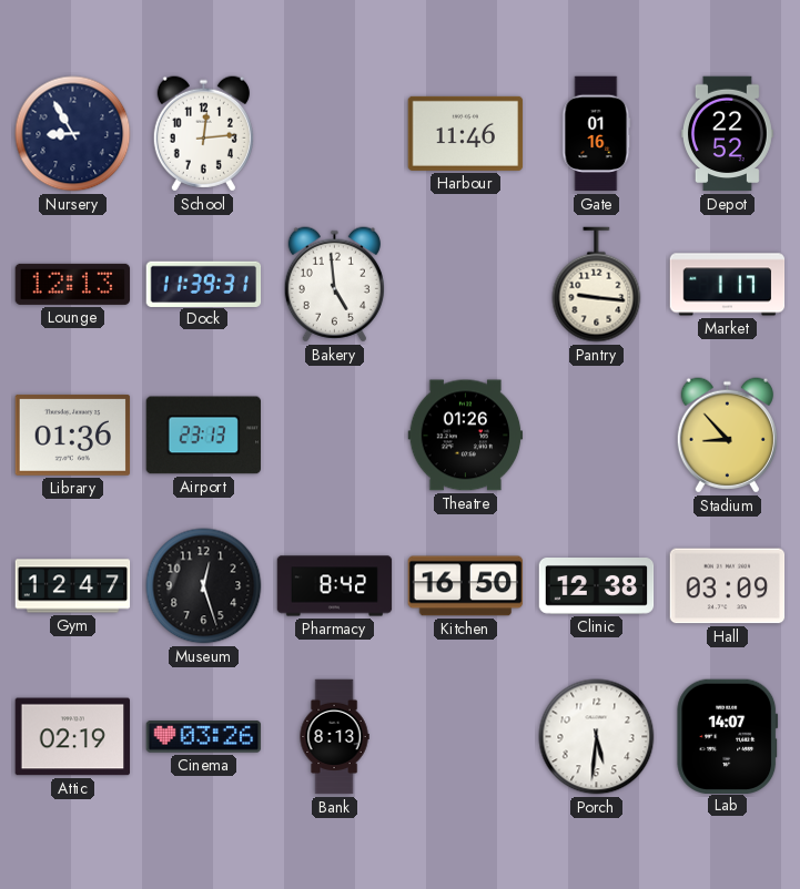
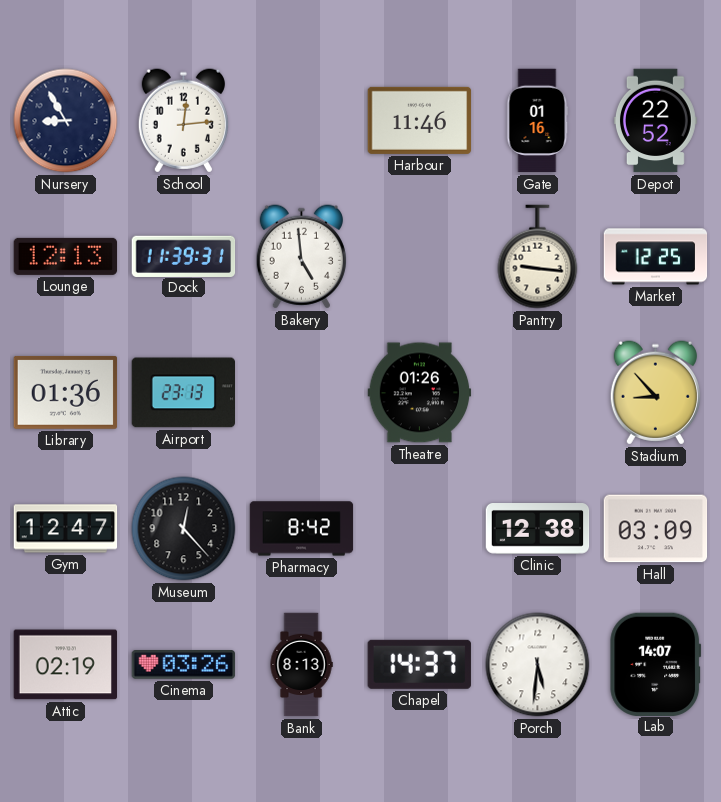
Market: 1:17 -> 12:25 (656, 257)
Museum: 12:27 -> 12:23 (184, 529)
Kitchen: 16:50 -> none (466, 586)
Chapel: none -> 14:37 (419, 664)
